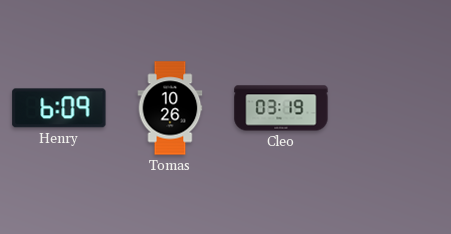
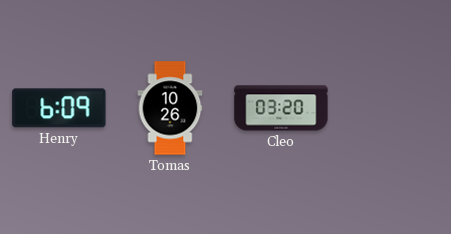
Cleo: 03:19 -> 03:20 (281, 108)
